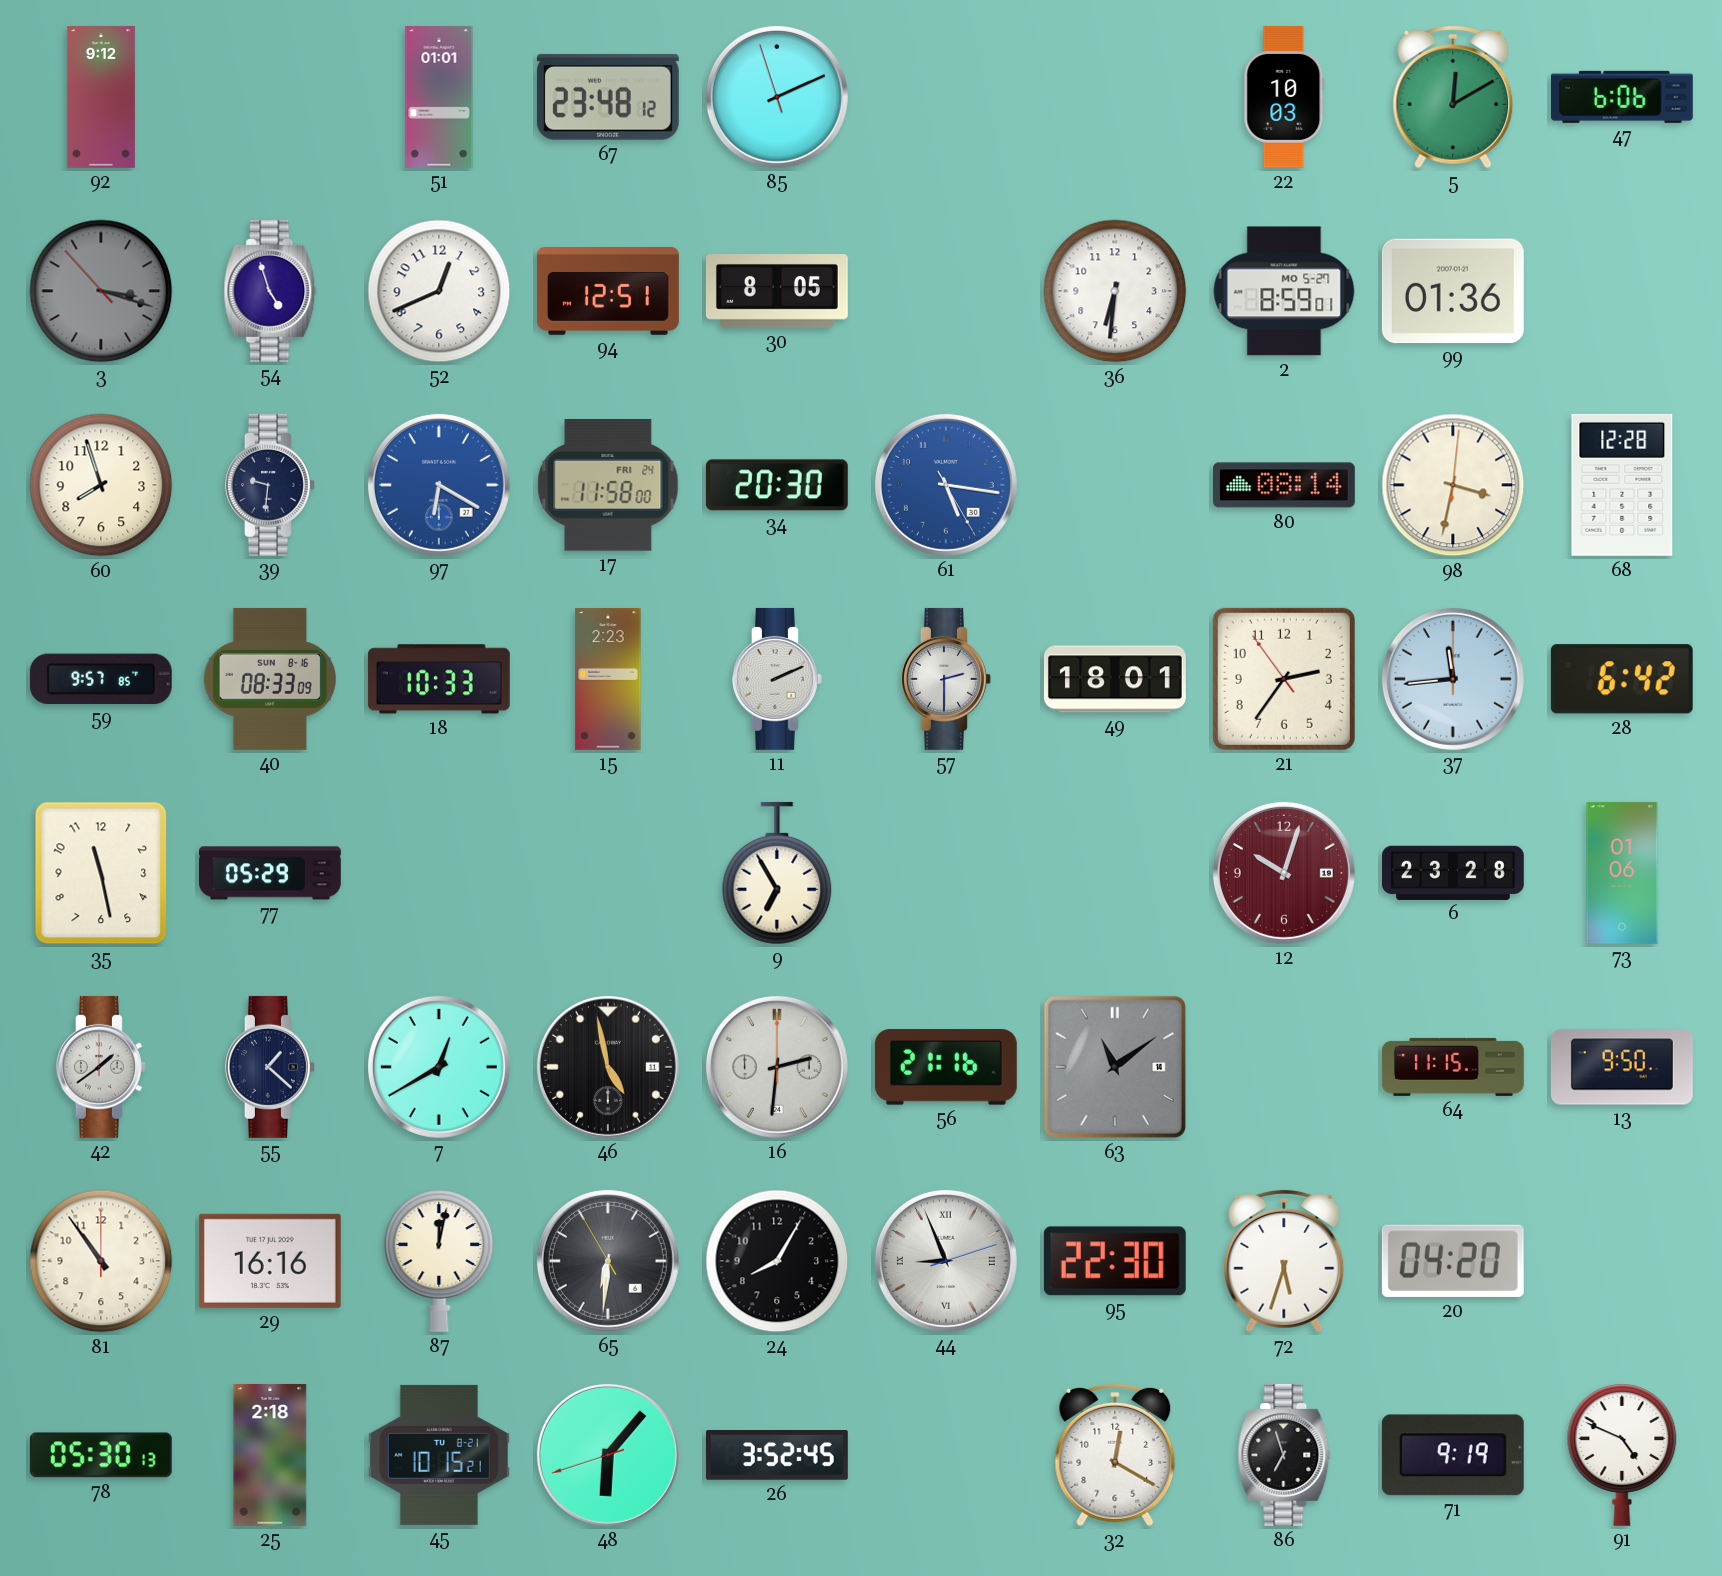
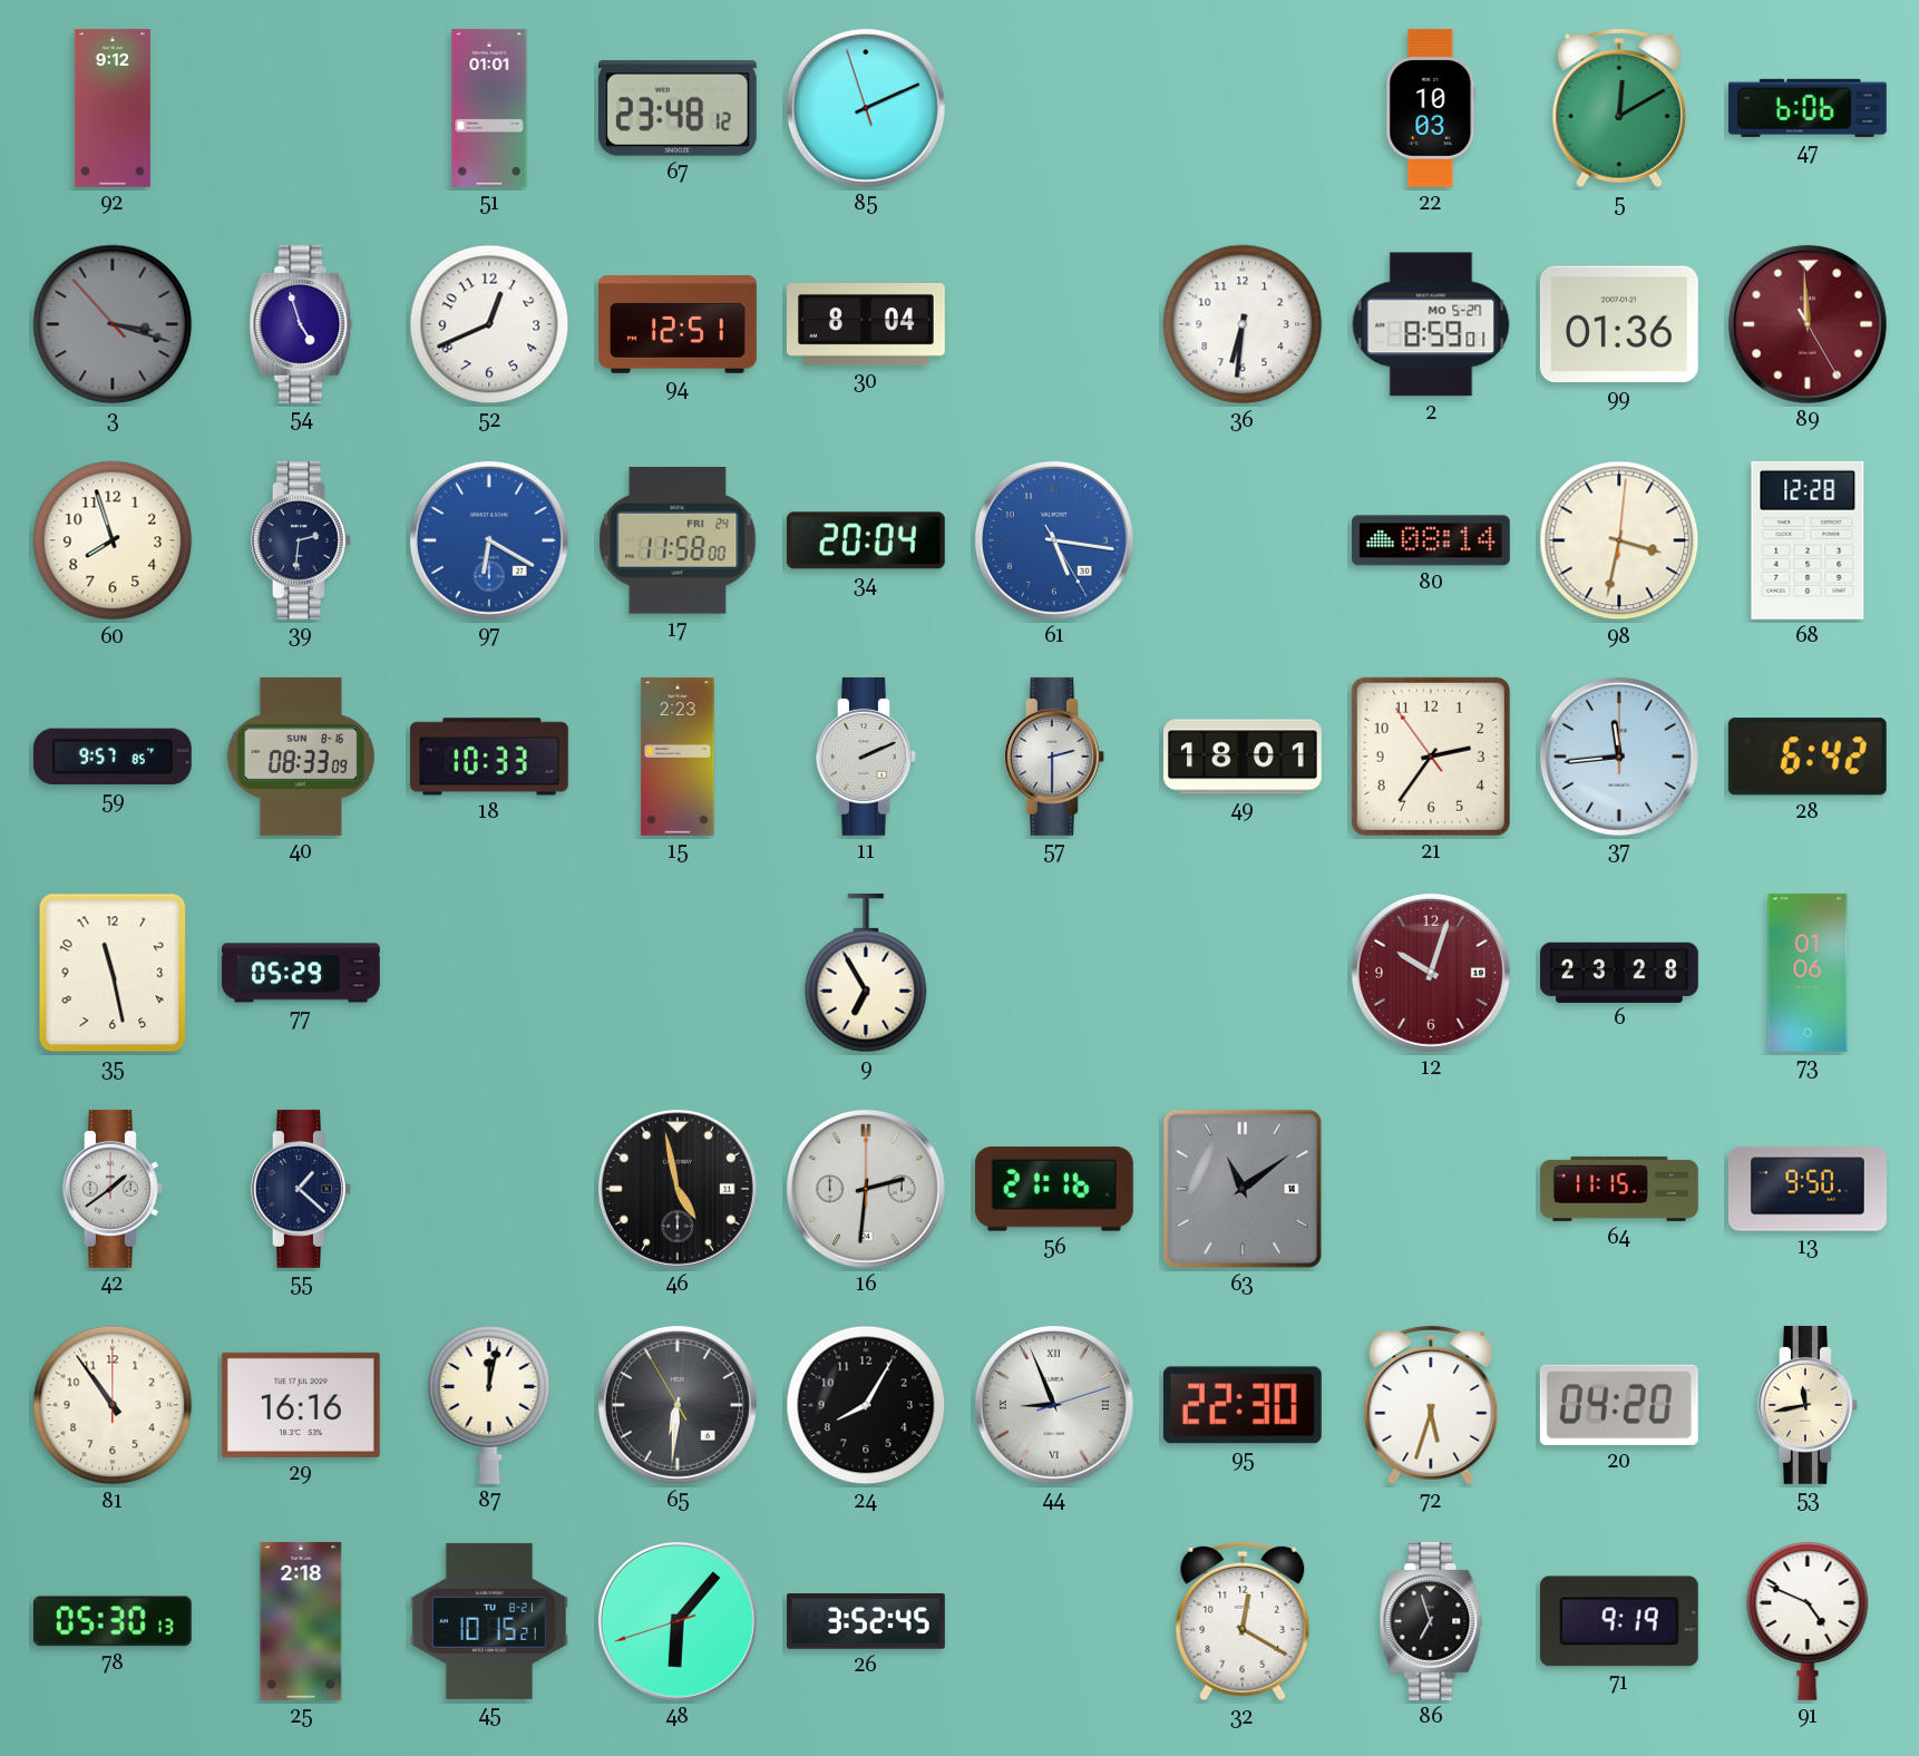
30: 8:05 -> 8:04 (866, 325)
89: none -> 11:59 (1808, 324)
39: 9:31 -> 2:31 (301, 540)
34: 20:30 -> 20:04 (866, 540)
7: 12:40 -> none (439, 1067)
53: none -> 11:43 (1808, 1405)
